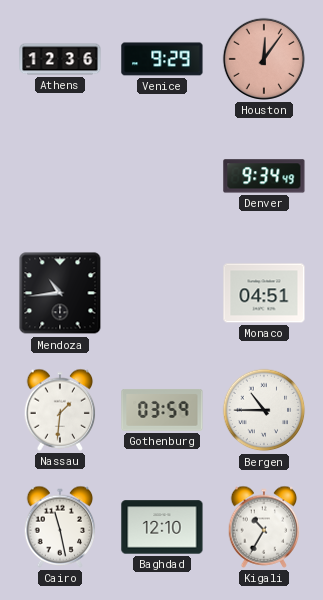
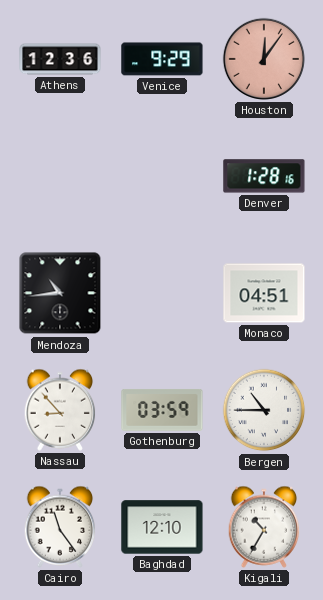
Denver: 9:34 -> 1:28 (264, 176)
Nassau: 1:31 -> 8:53 (60, 410)
Cairo: 11:28 -> 11:24 (60, 527)
